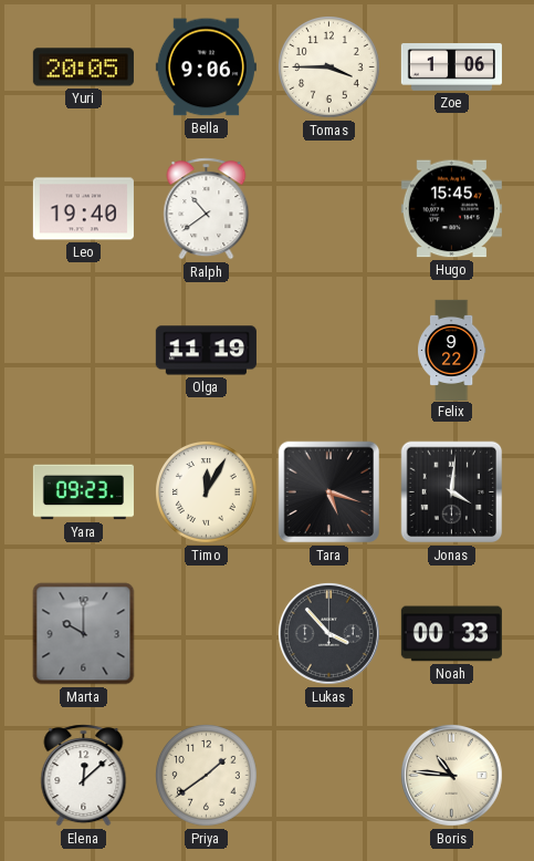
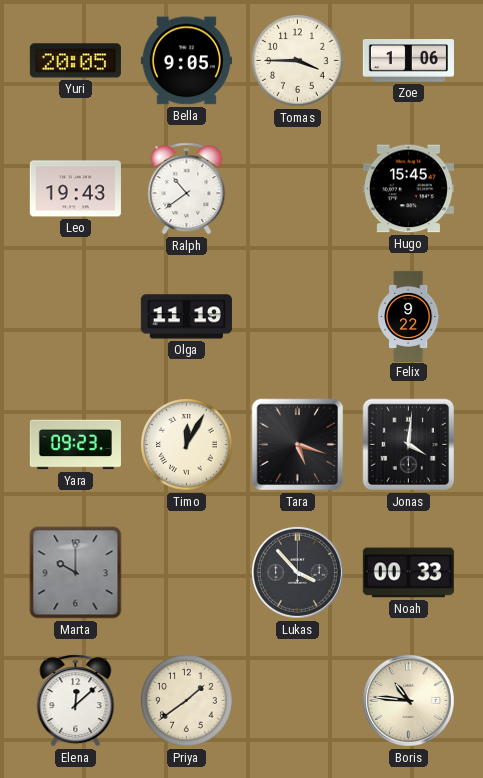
Bella: 9:06 -> 9:05 (186, 61)
Leo: 19:40 -> 19:43 (75, 189)
